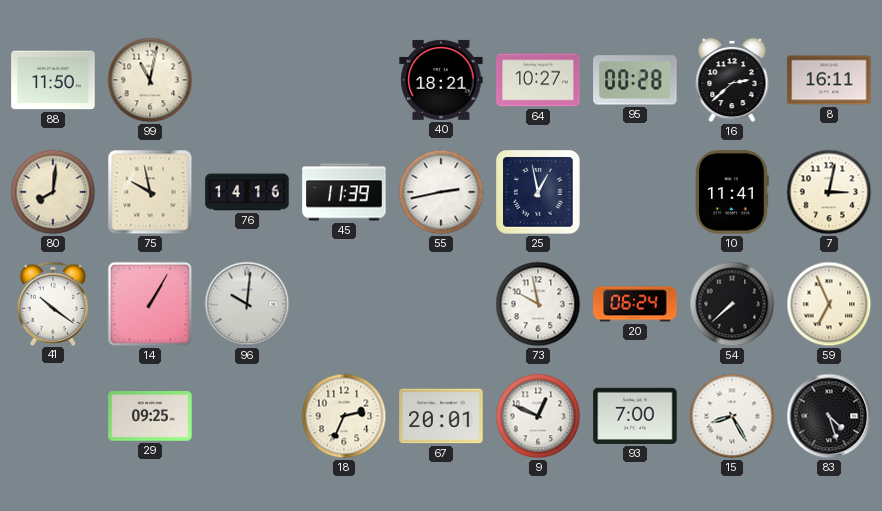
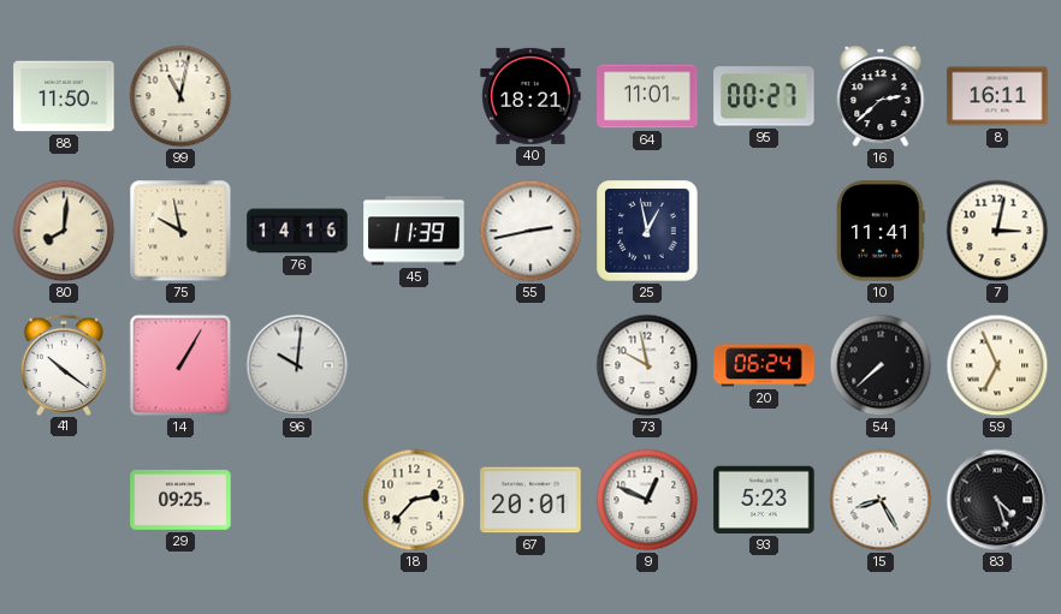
64: 10:27 -> 11:01 (647, 96)
95: 00:28 -> 00:27 (764, 96)
18: 2:34 -> 2:37 (414, 500)
93: 7:00 -> 5:23 (764, 500)
